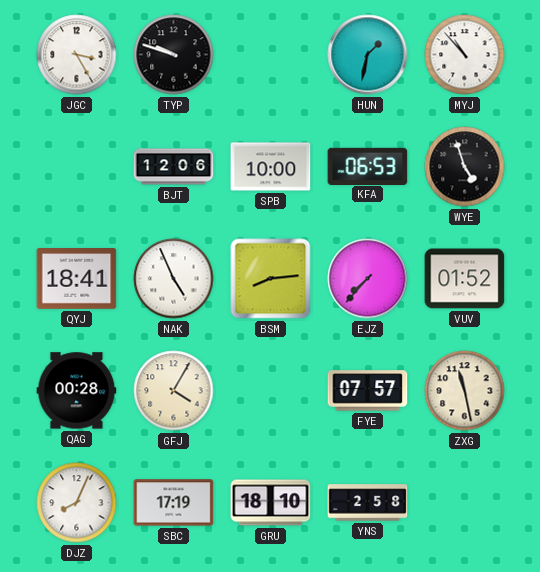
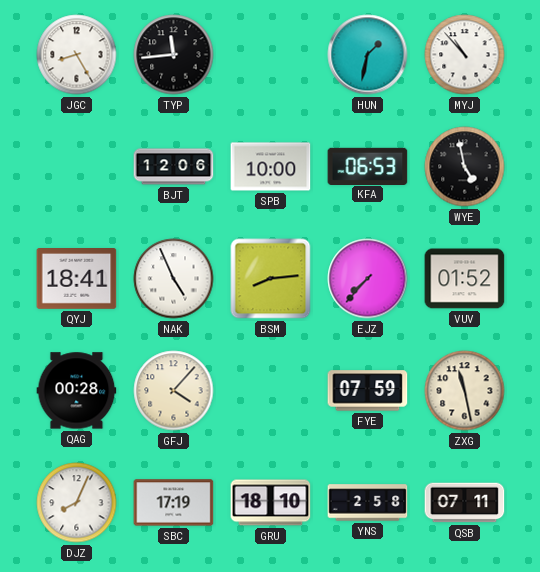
JGC: 3:25 -> 8:25 (77, 55)
TYP: 9:48 -> 11:44 (174, 55)
WYE: 4:57 -> 4:58 (465, 167)
GFJ: 4:05 -> 4:07 (174, 391)
FYE: 07:57 -> 07:59 (368, 391)
QSB: none -> 07:11 (465, 503)
